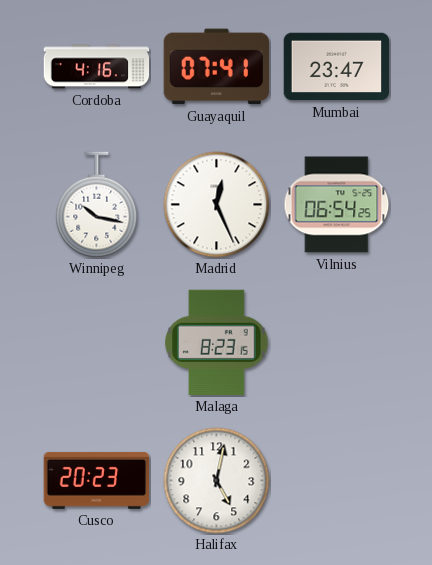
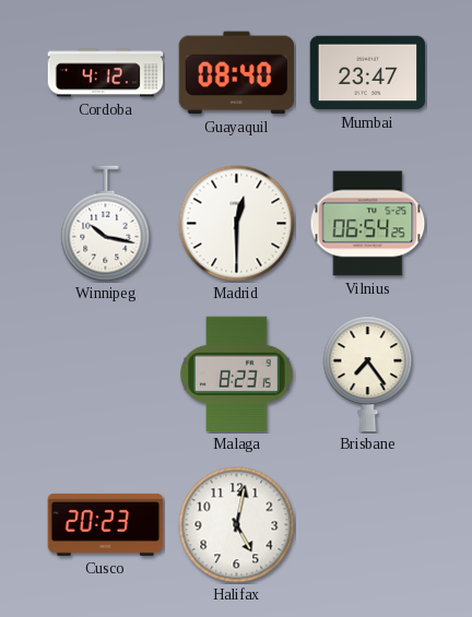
Cordoba: 4:16 -> 4:12 (106, 73)
Guayaquil: 07:41 -> 08:40 (236, 73)
Madrid: 12:26 -> 12:30 (237, 224)
Brisbane: none -> 7:24 (368, 375)
